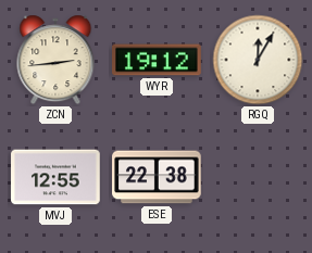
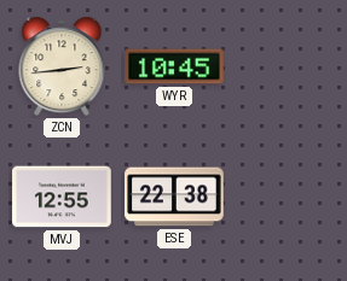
WYR: 19:12 -> 10:45 (174, 66)
RGQ: 12:05 -> none (258, 60)
